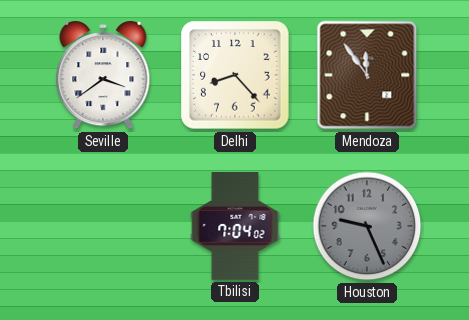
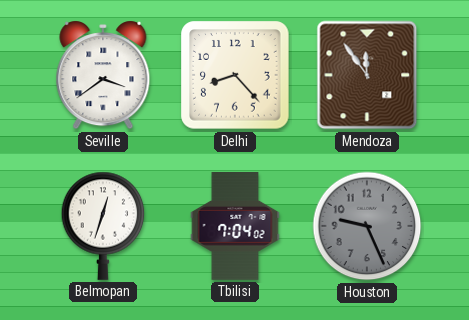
Belmopan: none -> 12:33 (103, 226)
